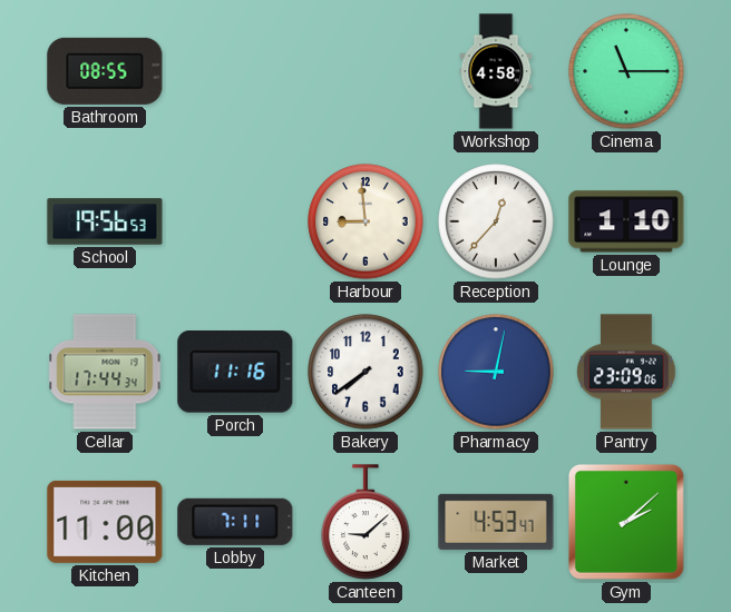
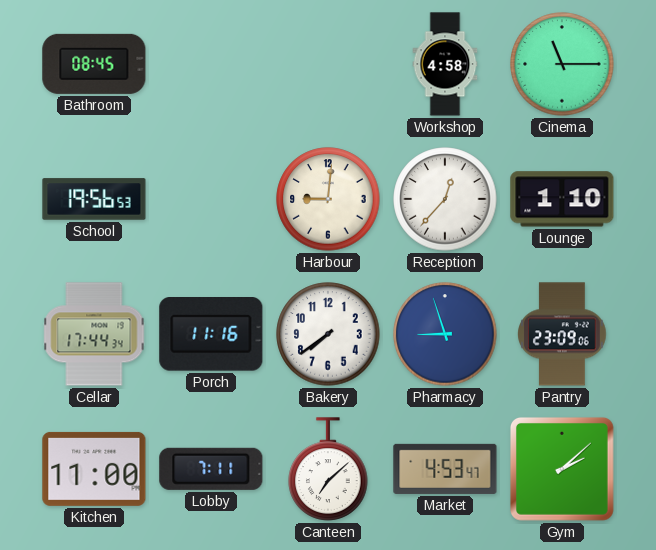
Bathroom: 08:55 -> 08:45 (94, 64)
Harbour: 8:59 -> 9:01 (328, 199)
Pharmacy: 9:02 -> 8:57 (445, 334)
Canteen: 9:08 -> 7:08 (328, 469)
